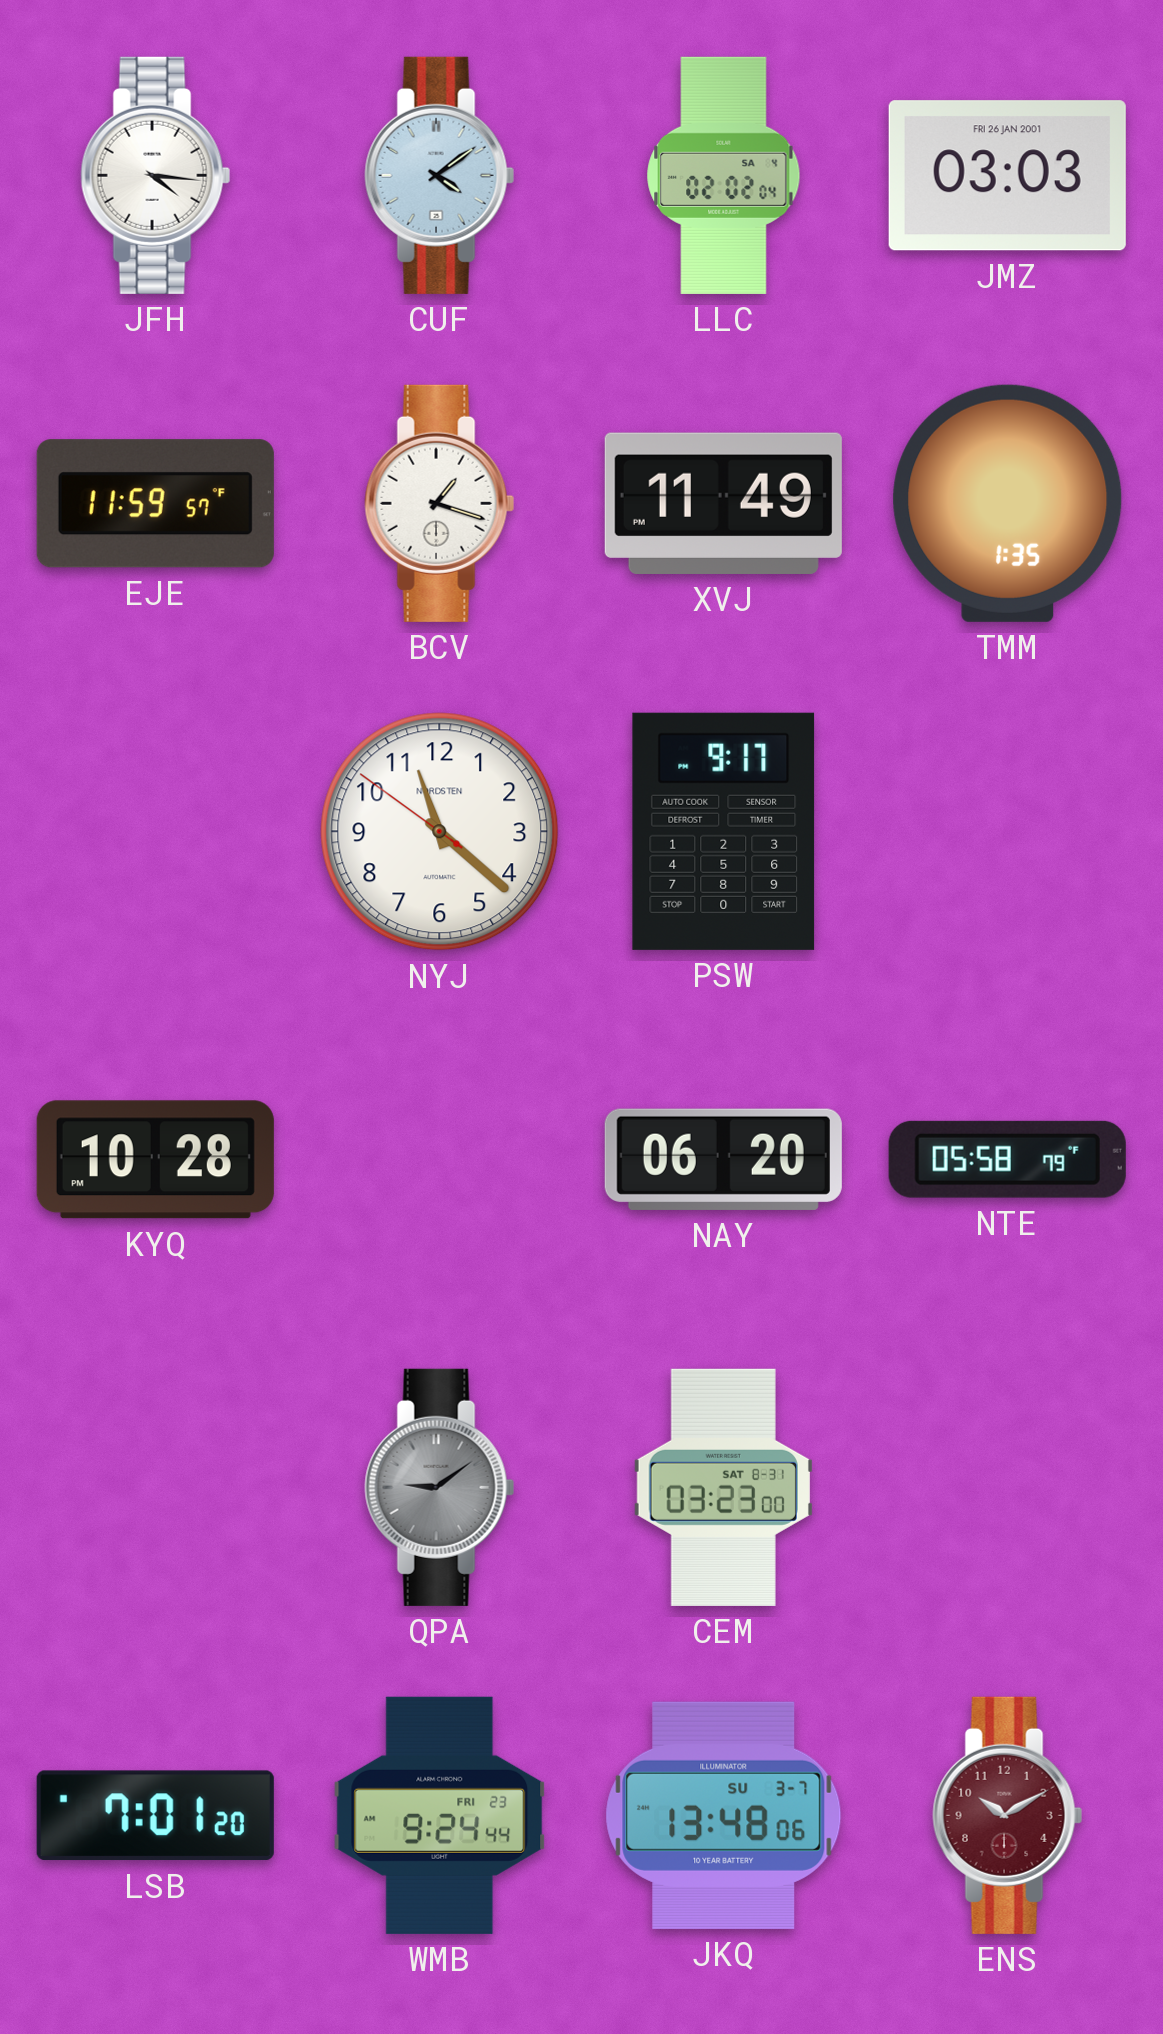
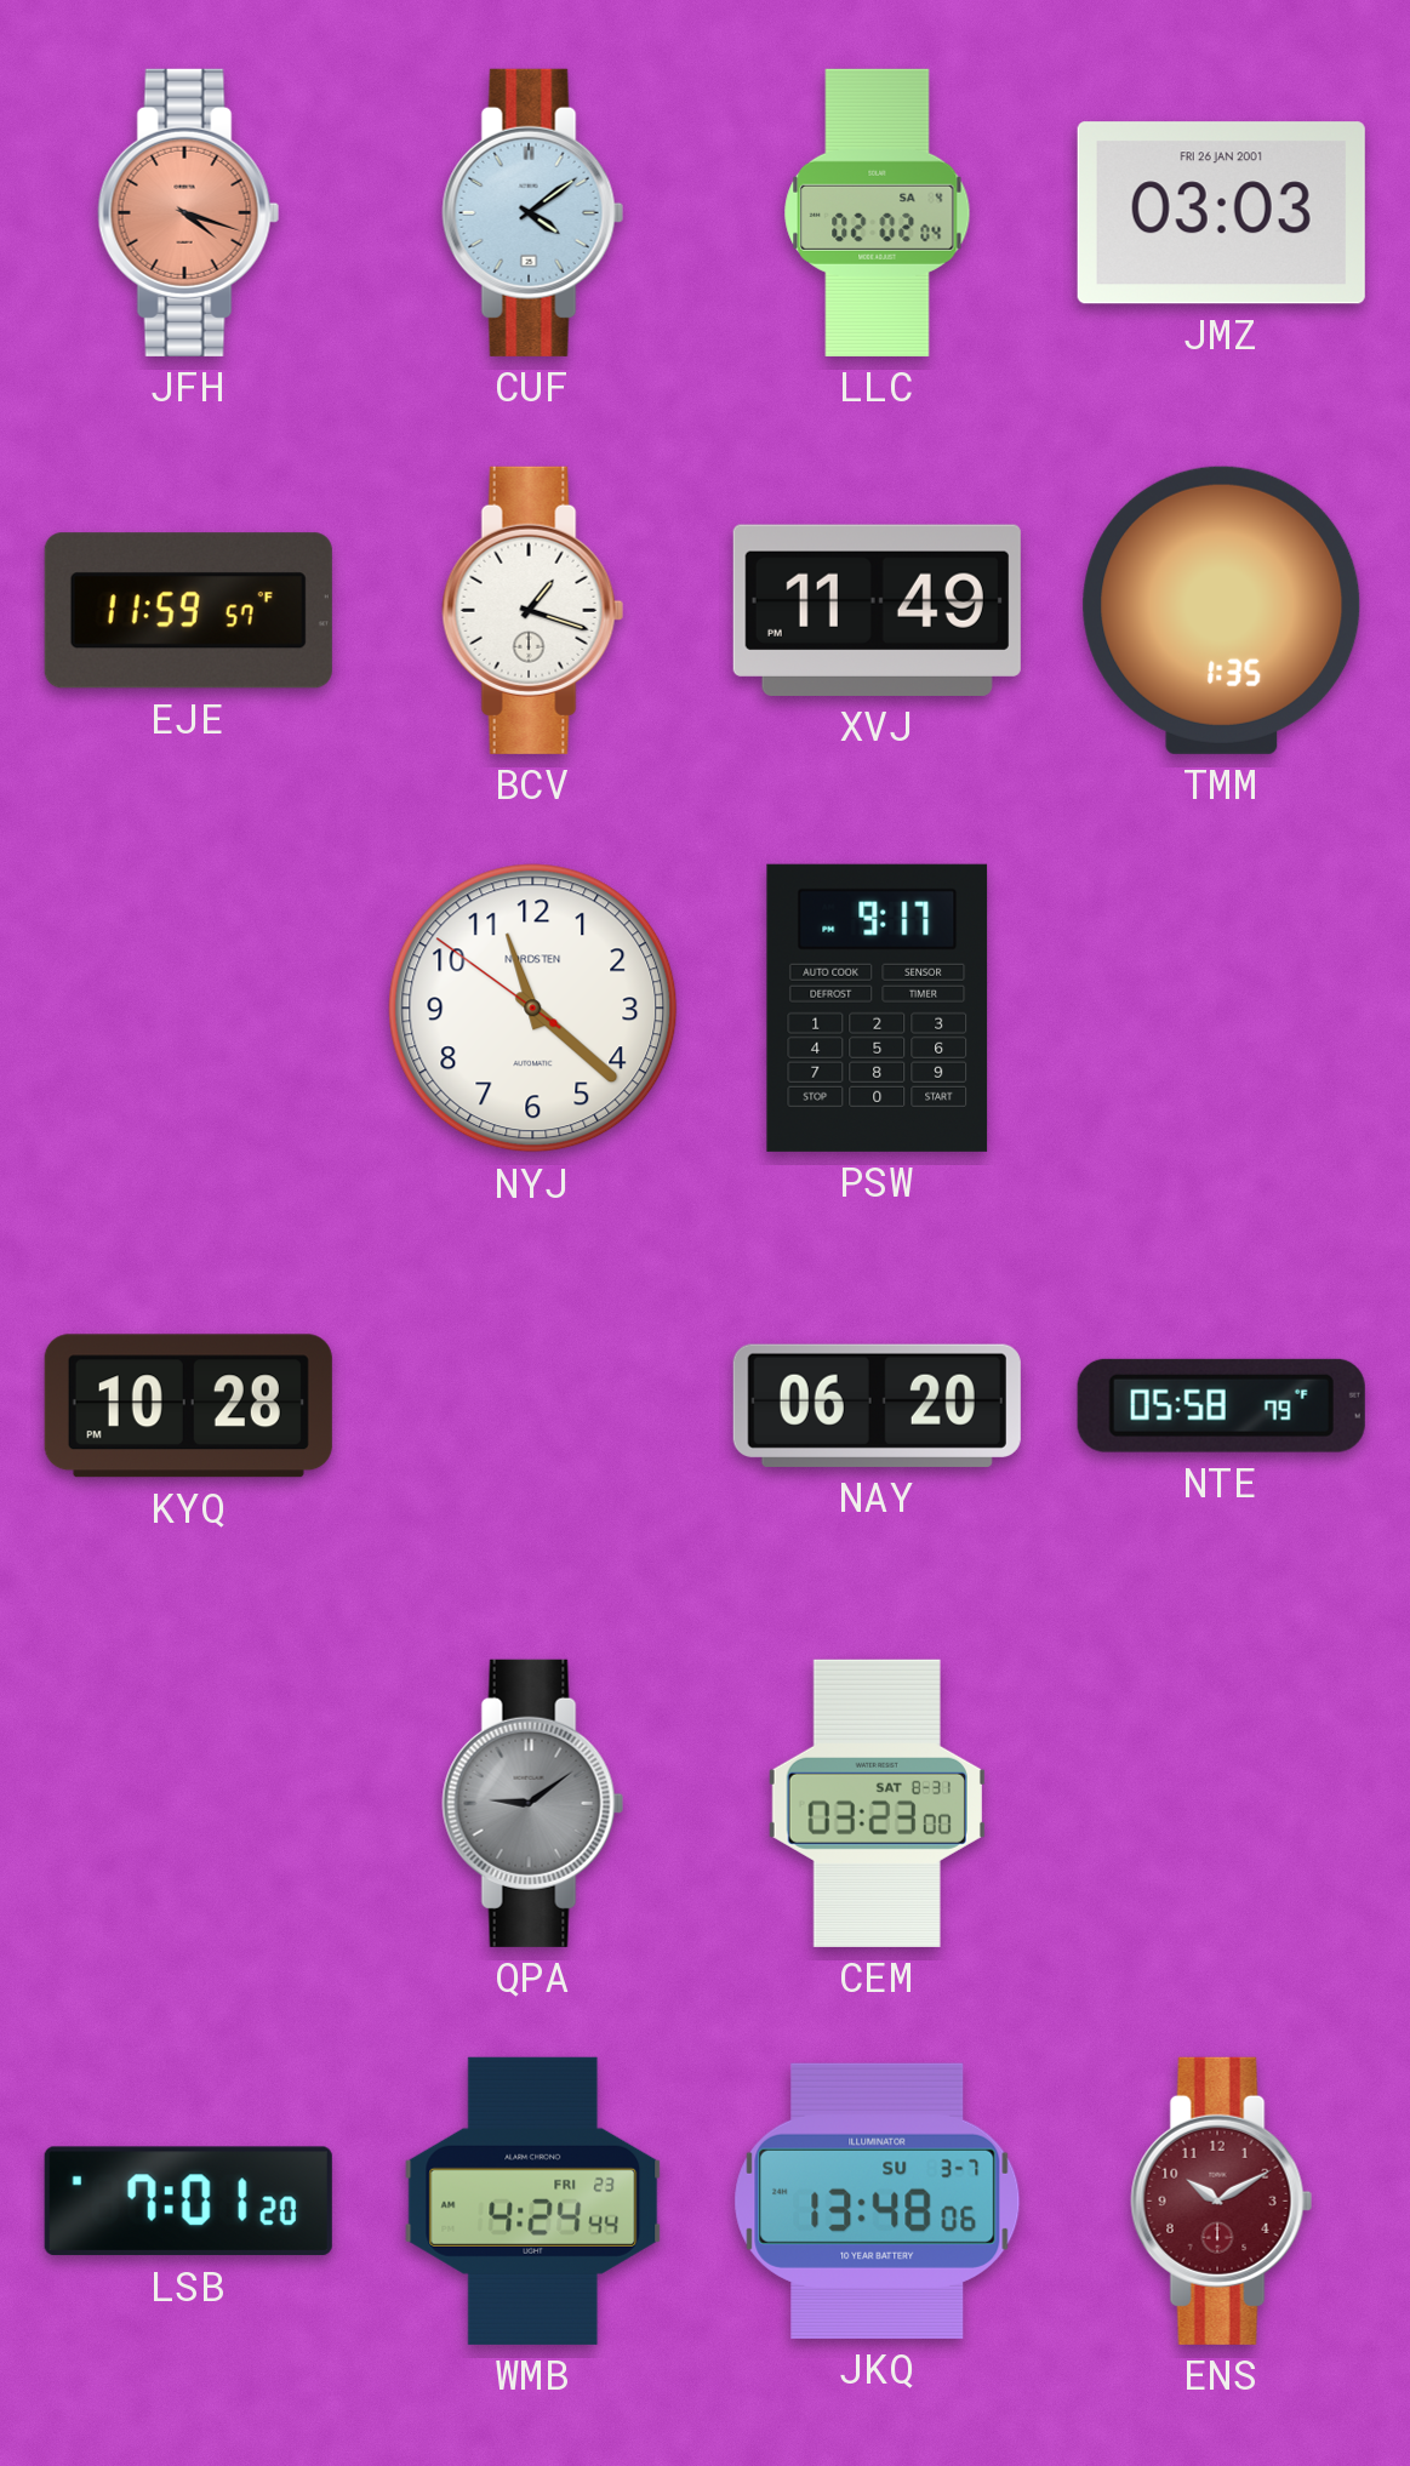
JFH: 4:16 -> 4:18 (189, 212)
JFH dial: white -> salmon (189, 212)
WMB: 9:24 -> 4:24 (533, 2200)
